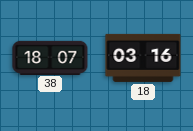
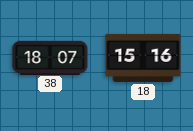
18: 03:16 -> 15:16 (143, 58)
